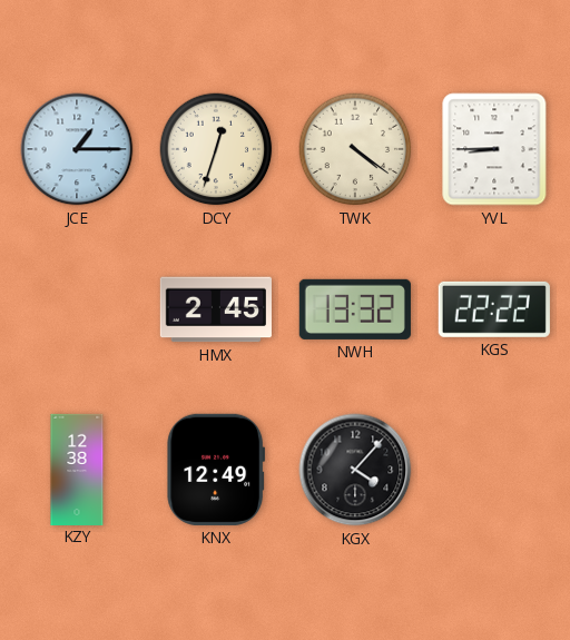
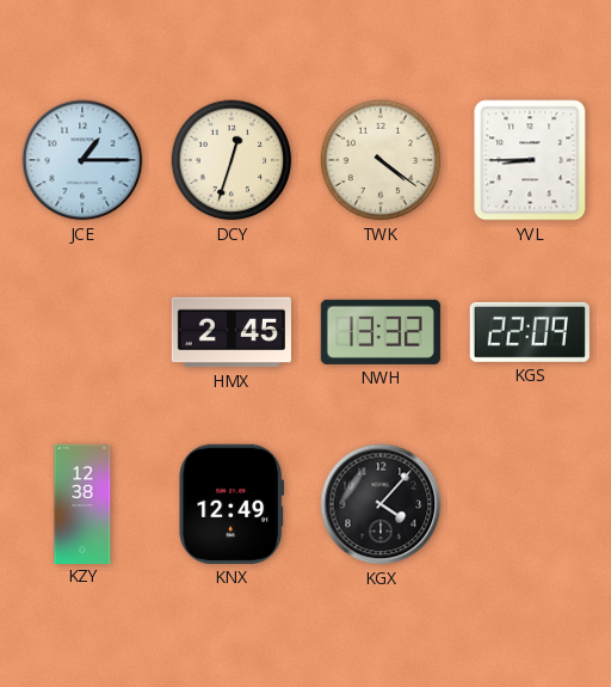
KGS: 22:22 -> 22:09 (530, 332)
